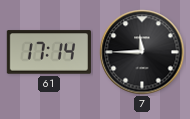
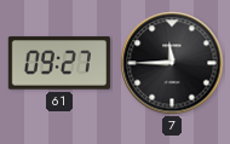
61: 17:14 -> 09:27 (59, 63)
